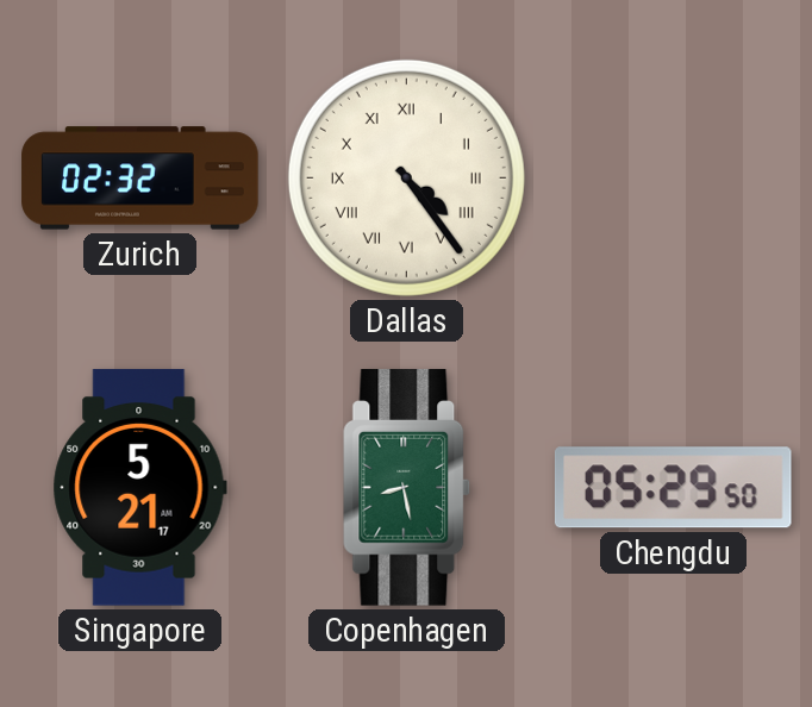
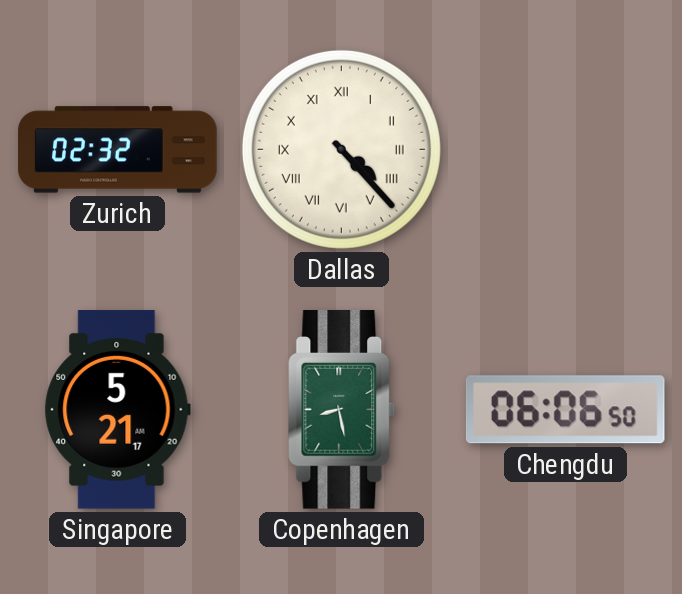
Dallas: 4:24 -> 4:23 (341, 149)
Chengdu: 05:29 -> 06:06 (565, 410)
